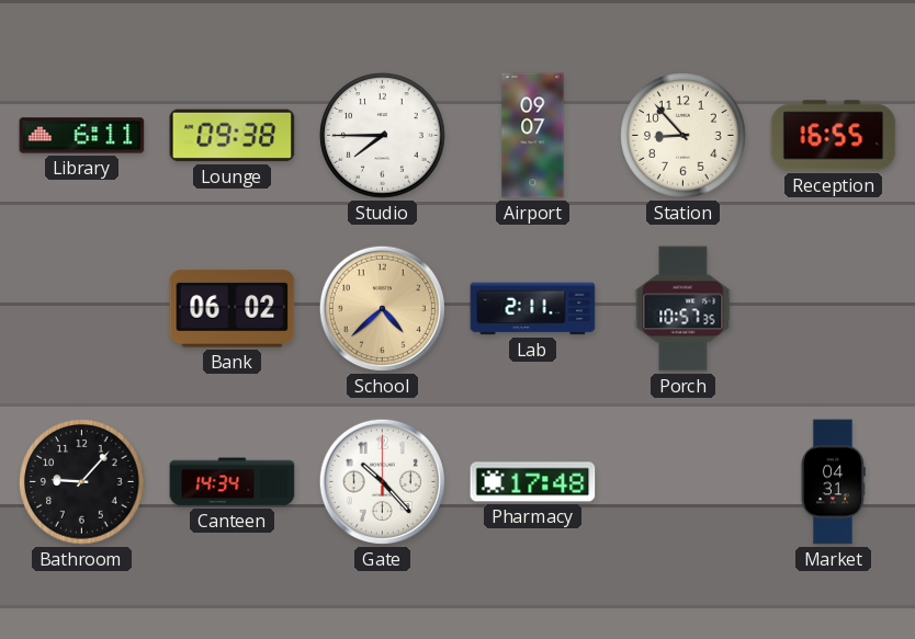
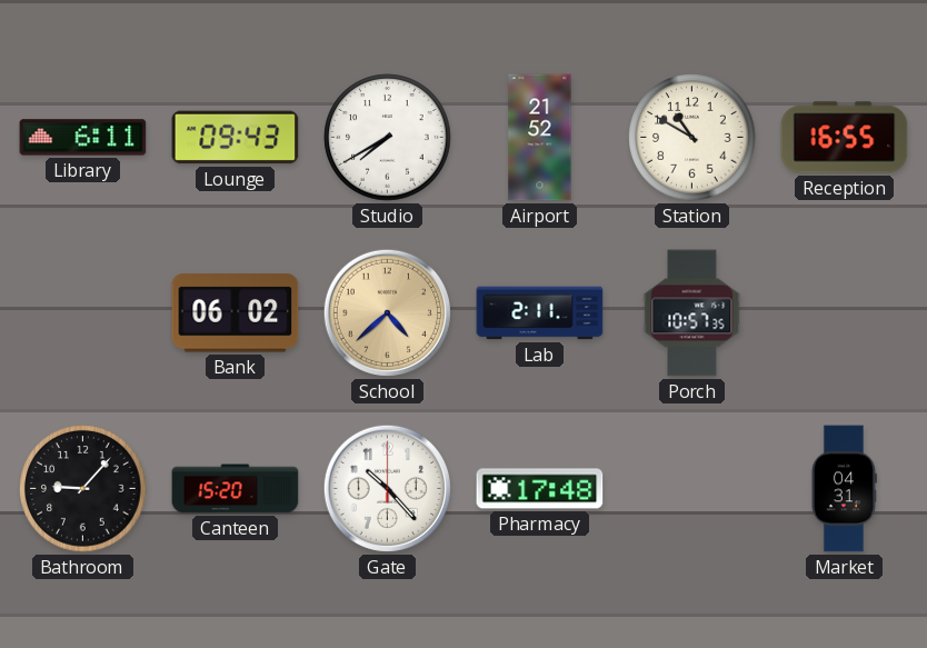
Lounge: 09:38 -> 09:43 (236, 138)
Studio: 7:45 -> 7:40 (388, 138)
Airport: 09:07 -> 21:52 (540, 138)
Station: 8:53 -> 10:50 (692, 138)
Canteen: 14:34 -> 15:20 (236, 489)
